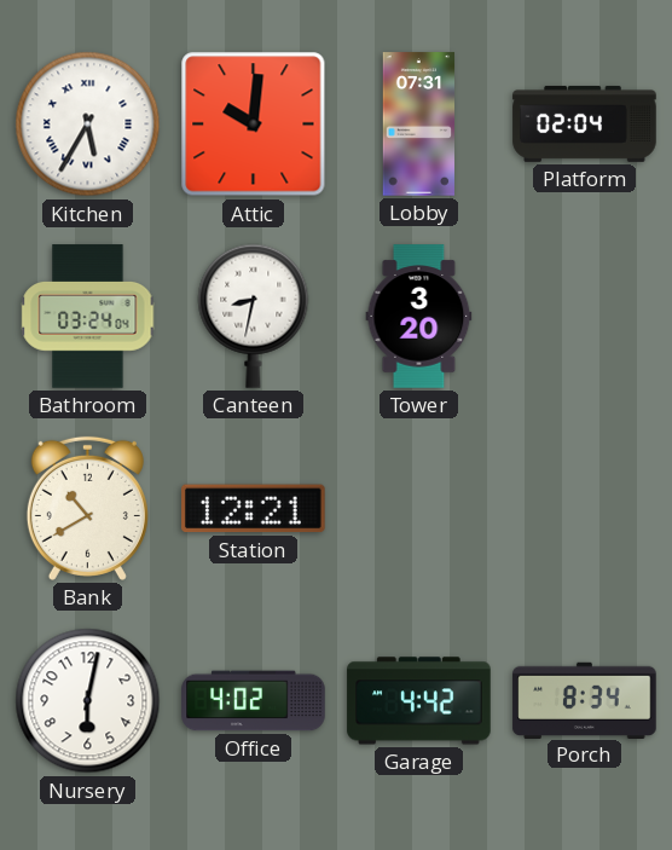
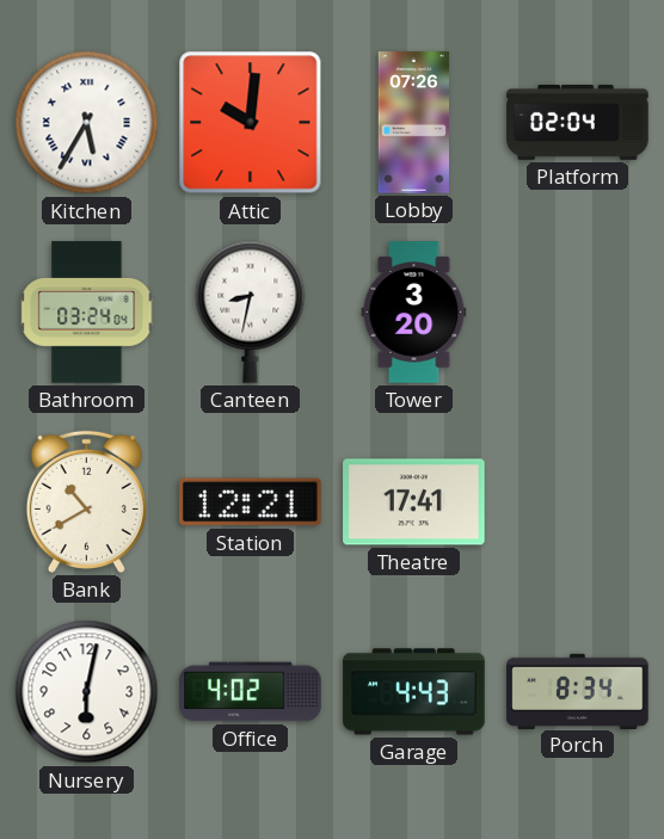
Lobby: 07:31 -> 07:26 (414, 123)
Theatre: none -> 17:41 (414, 502)
Garage: 4:42 -> 4:43 (414, 692)
